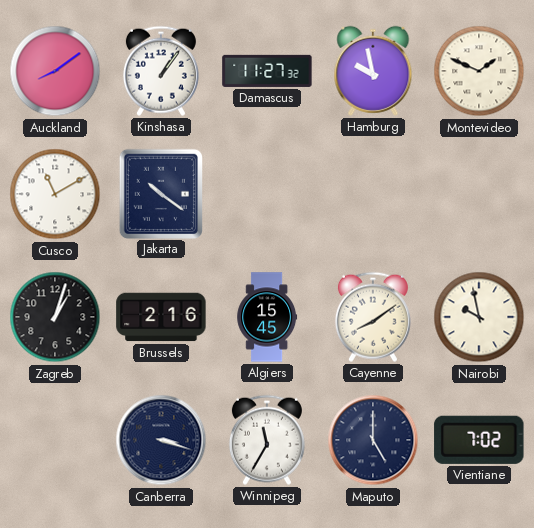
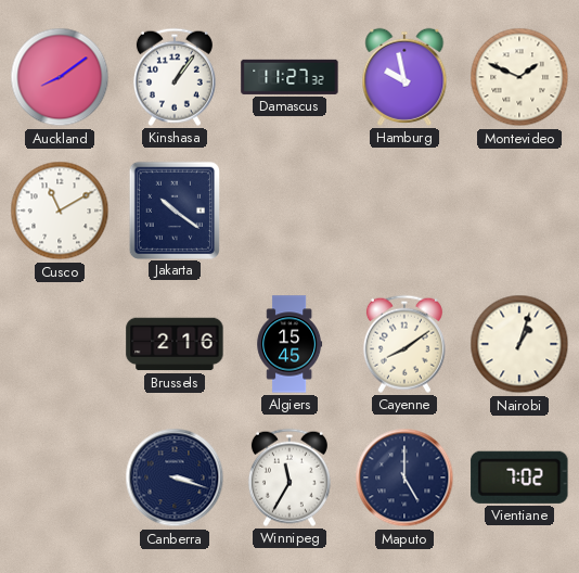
Zagreb: 1:03 -> none (55, 317)
Nairobi: 9:58 -> 1:03 (519, 344)
